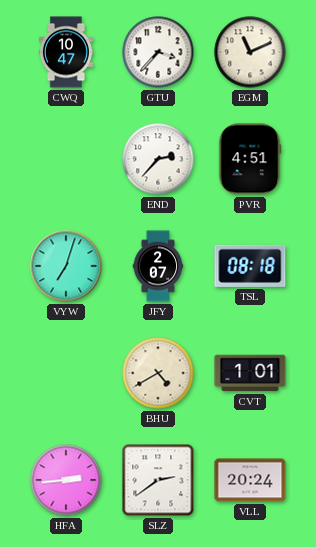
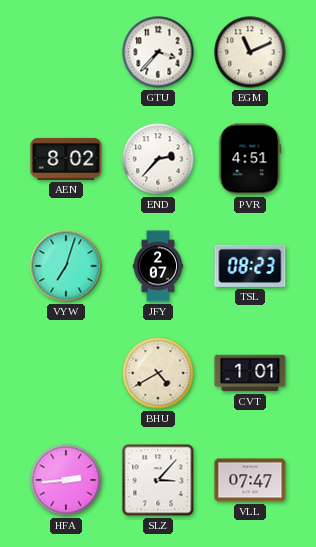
CWQ: 10:47 -> none (66, 52)
AEN: none -> 8:02 (66, 159)
TSL: 08:18 -> 08:23 (250, 266)
SLZ: 2:39 -> 3:07 (158, 480)
VLL: 20:24 -> 07:47 (250, 480)
